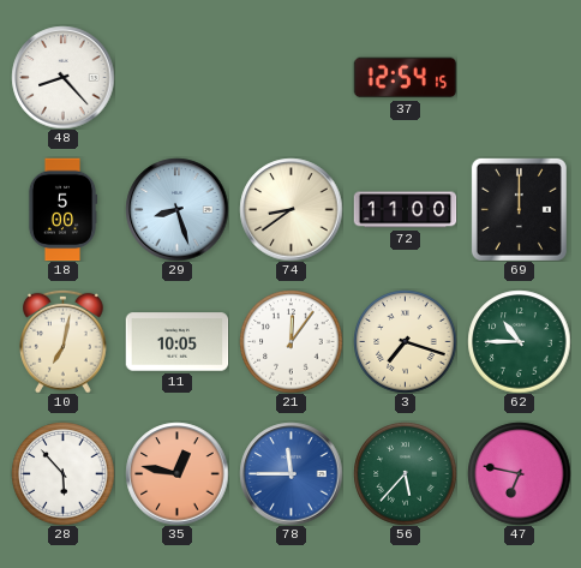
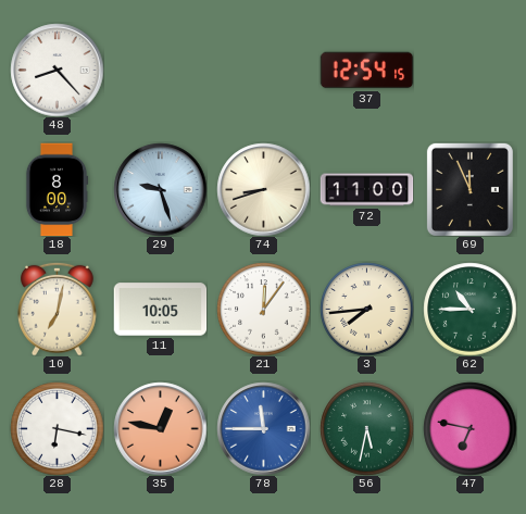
18: 5:00 -> 8:00 (57, 189)
29: 8:27 -> 9:27 (160, 189)
74: 8:39 -> 8:42 (263, 189)
69: 12:00 -> 11:56 (469, 189)
3: 7:18 -> 7:44 (366, 309)
28: 5:53 -> 6:17 (57, 428)
56: 5:37 -> 5:32 (366, 428)
